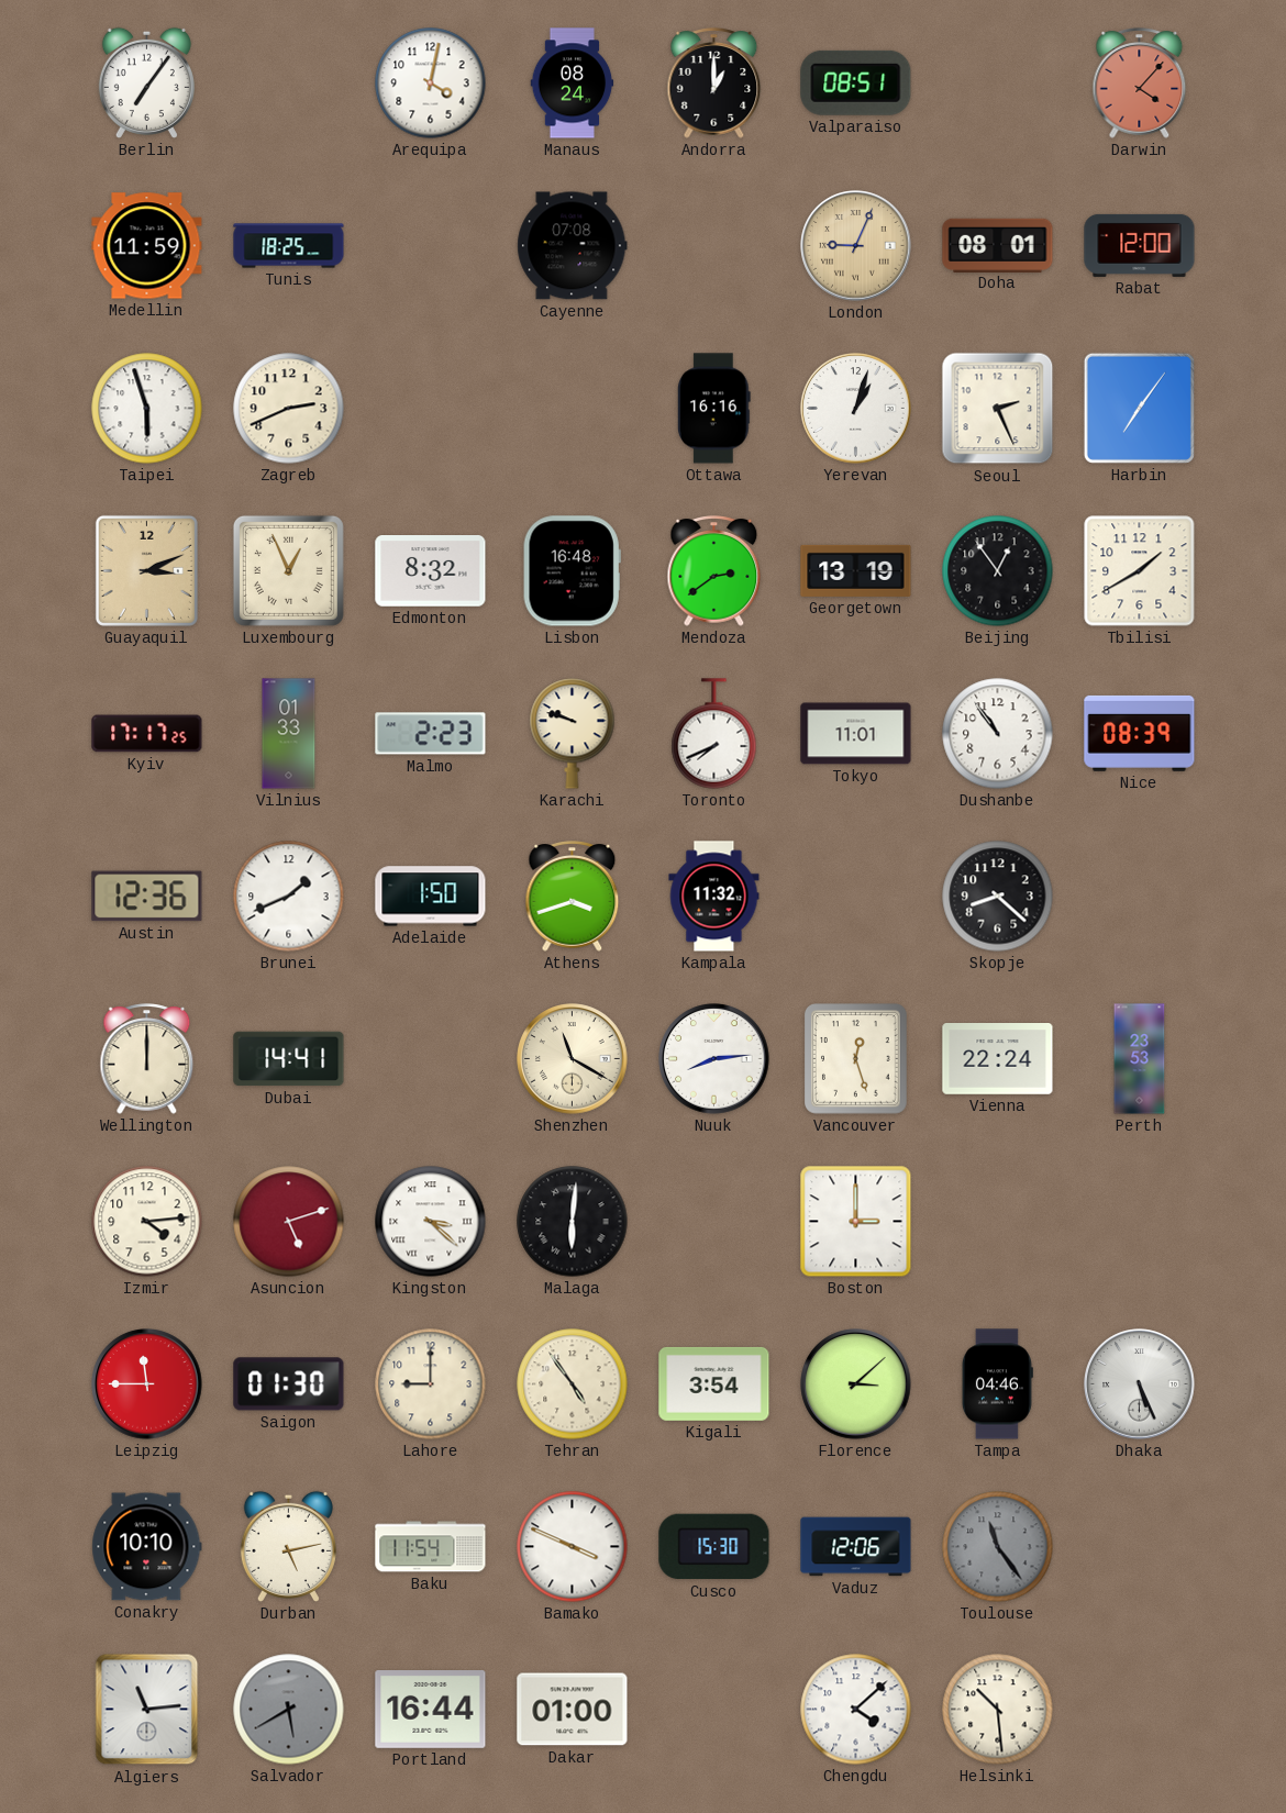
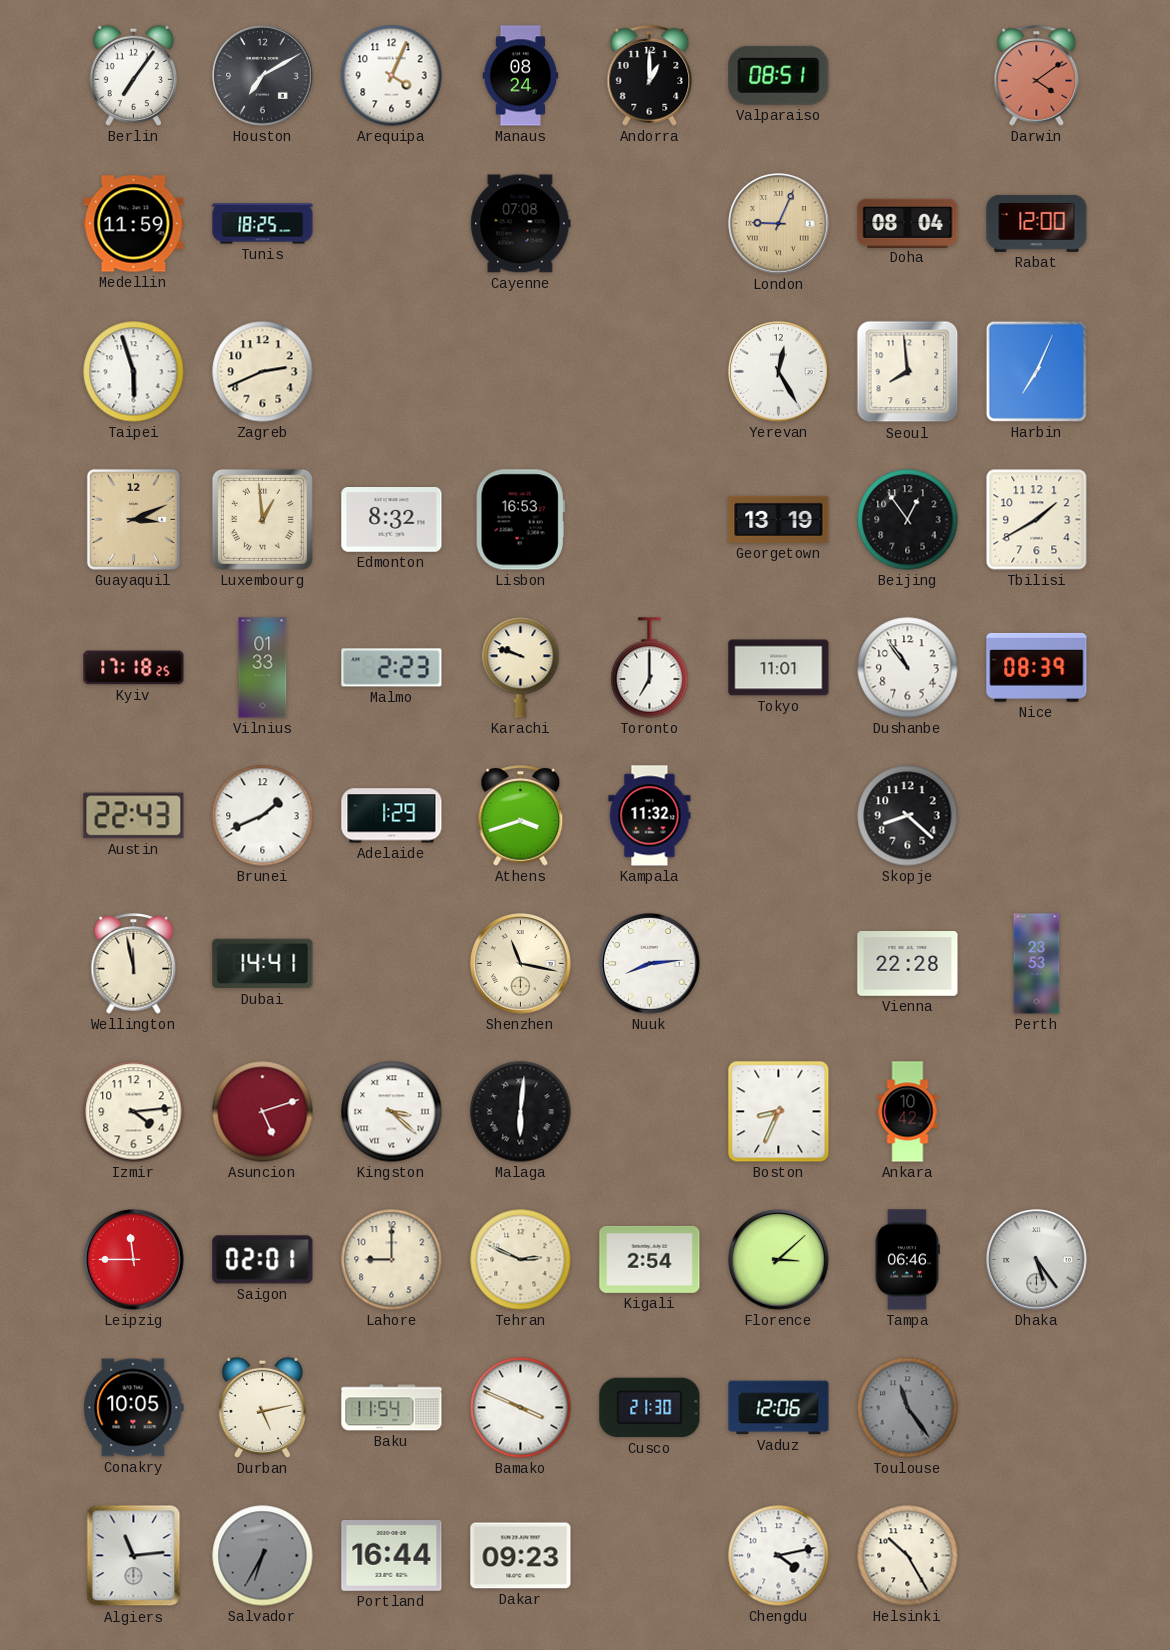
Houston: none -> 7:10 (263, 76)
Arequipa: 4:02 -> 4:04 (392, 76)
Darwin: 4:07 -> 4:09 (1037, 76)
Doha: 08:01 -> 08:04 (908, 223)
Ottawa: 16:16 -> none (713, 409)
Yerevan: 1:03 -> 12:25 (779, 372)
Seoul: 2:26 -> 7:59 (908, 372)
Harbin: 7:06 -> 7:04 (1036, 371)
Luxembourg: 12:56 -> 12:59 (262, 519)
Lisbon: 16:48 -> 16:53 (520, 520)
Mendoza: 2:39 -> none (714, 571)
Kyiv: 17:17 -> 17:18 (134, 668)
Toronto: 7:41 -> 7:00 (650, 668)
Austin: 12:36 -> 22:43 (134, 816)
Adelaide: 1:50 -> 1:29 (392, 816)
Wellington: 12:00 -> 11:58 (134, 964)
Shenzhen: 11:20 -> 11:17 (521, 964)
Vancouver: 12:27 -> none (856, 1059)
Vienna: 22:24 -> 22:28 (908, 964)
Boston: 3:00 -> 8:34 (779, 1112)
Ankara: none -> 10:42 (908, 1112)
Saigon: 01:30 -> 02:01 (263, 1260)
Tehran: 4:54 -> 2:49 (521, 1260)
Kigali: 3:54 -> 2:54 (650, 1259)
Tampa: 04:46 -> 06:46 (907, 1260)
Dhaka: 5:26 -> 5:24 (1037, 1260)
Conakry: 10:10 -> 10:05 (134, 1408)
Cusco: 15:30 -> 21:30 (650, 1408)
Salvador: 5:40 -> 6:35 (263, 1556)
Dakar: 01:00 -> 09:23 (521, 1556)
Chengdu: 4:08 -> 4:13 (779, 1556)
Helsinki: 10:29 -> 10:25 (908, 1556)
